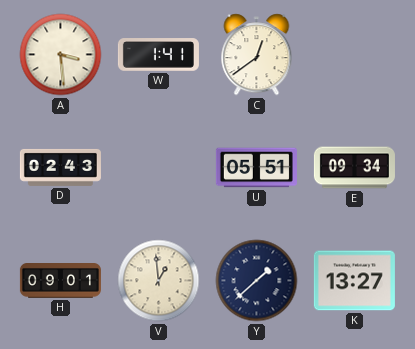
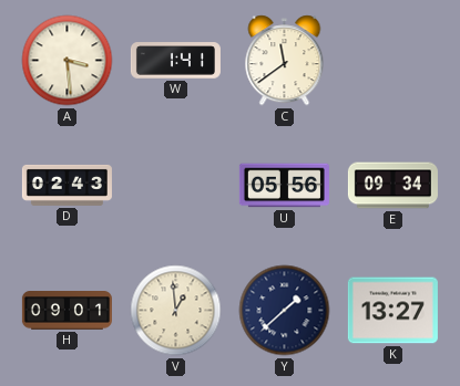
C: 12:39 -> 11:39 (285, 61)
U: 05:51 -> 05:56 (284, 186)
